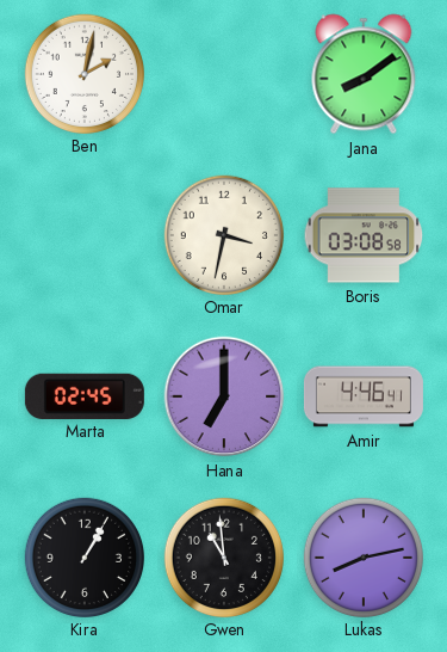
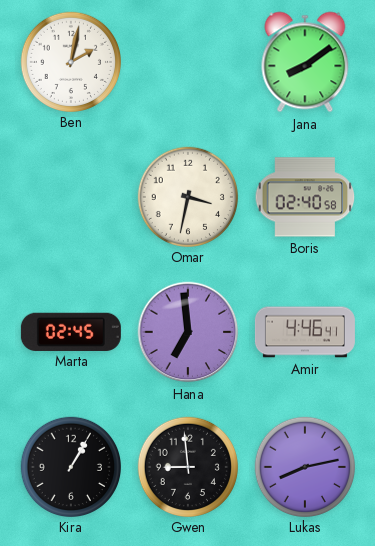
Boris: 03:08 -> 02:40 (305, 197)
Hana: 7:00 -> 6:59 (188, 332)
Gwen: 10:59 -> 8:59 (187, 466)
